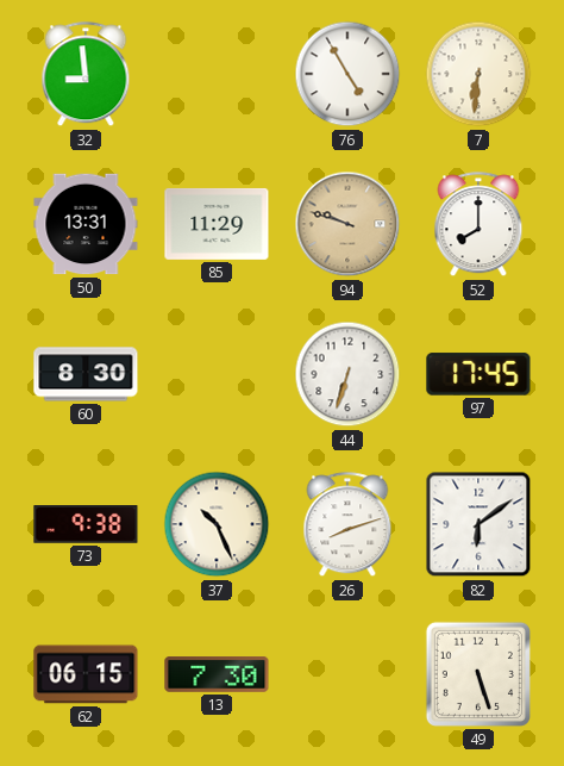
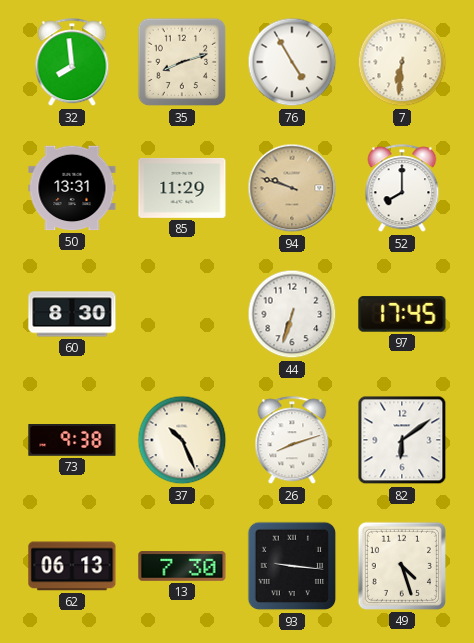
32: 8:59 -> 7:59 (72, 63)
35: none -> 8:12 (182, 62)
62: 06:15 -> 06:13 (72, 566)
93: none -> 9:16 (292, 566)
49: 5:27 -> 4:27 (402, 566)
